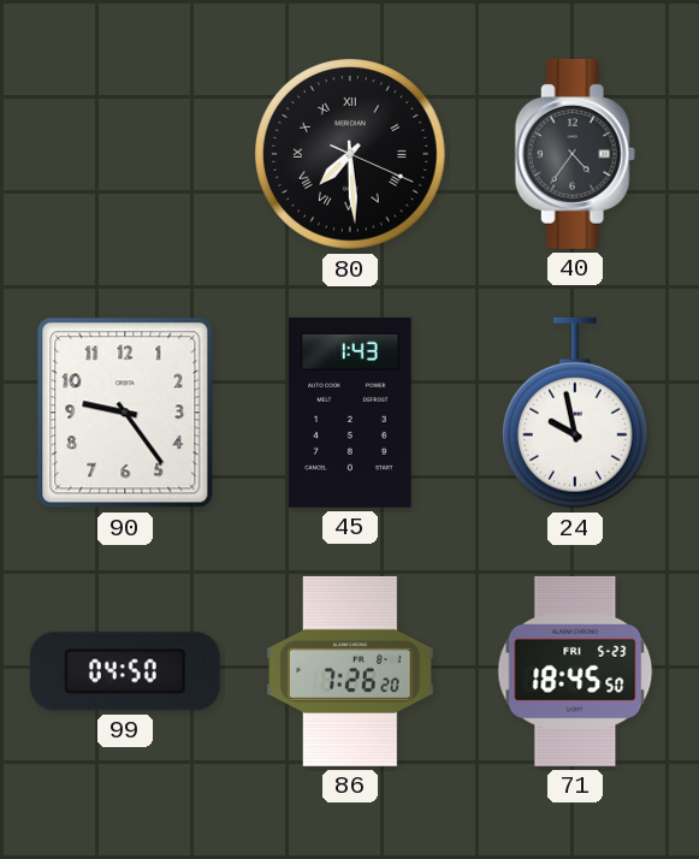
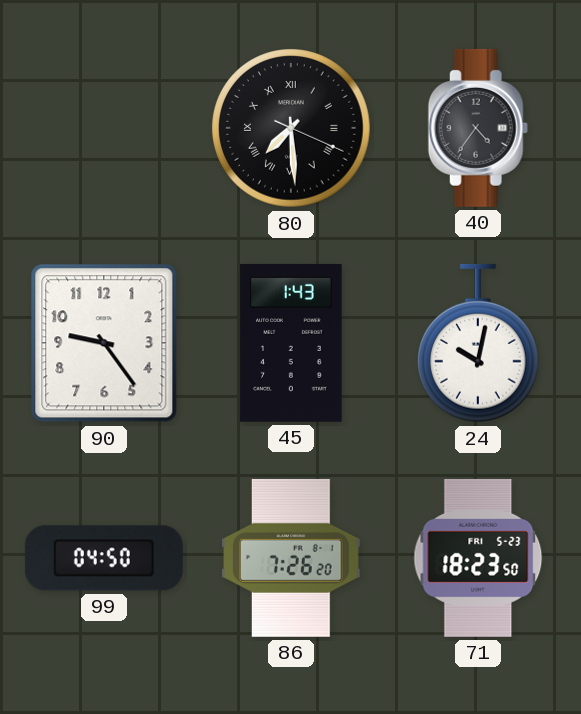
24: 9:58 -> 10:02 (478, 343)
71: 18:45 -> 18:23 (478, 558)
